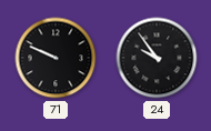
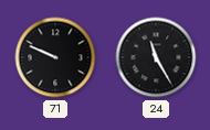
24: 9:54 -> 11:25 (156, 57)
